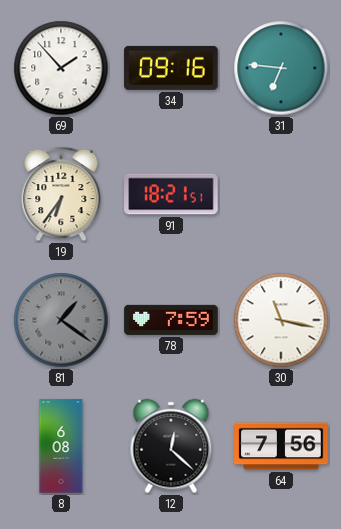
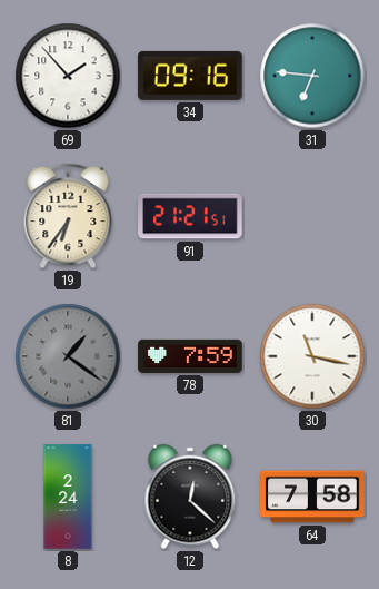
91: 18:21 -> 21:21 (190, 216)
8: 6:08 -> 2:24 (68, 497)
64: 7:56 -> 7:58 (312, 497)
